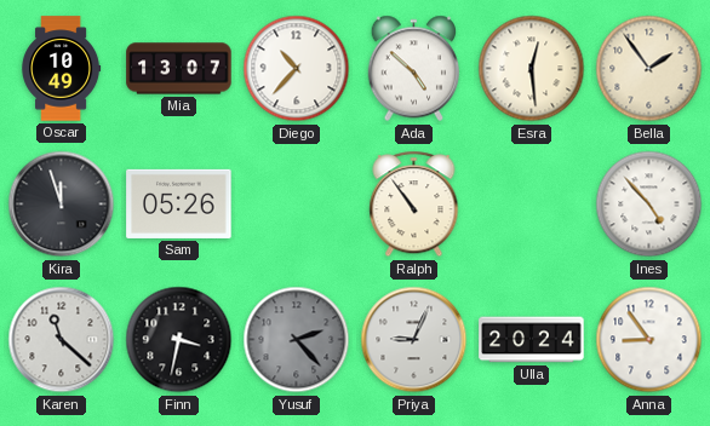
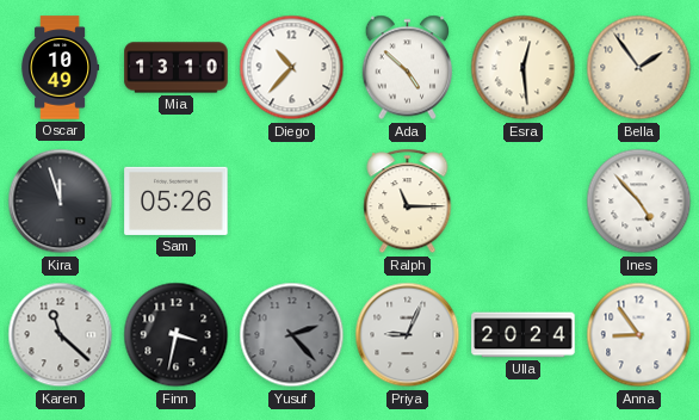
Mia: 13:07 -> 13:10 (177, 68)
Ralph: 10:54 -> 11:15 (408, 202)
